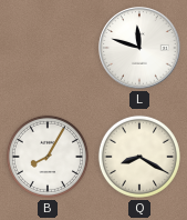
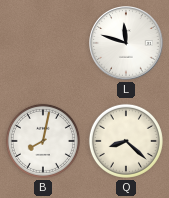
B: 8:05 -> 8:02 (43, 141)
Q: 8:20 -> 8:22 (126, 141)
